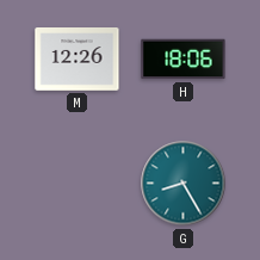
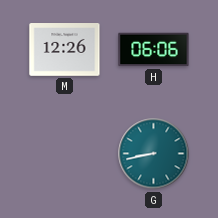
H: 18:06 -> 06:06 (154, 50)
G: 8:25 -> 8:43 (154, 154)
